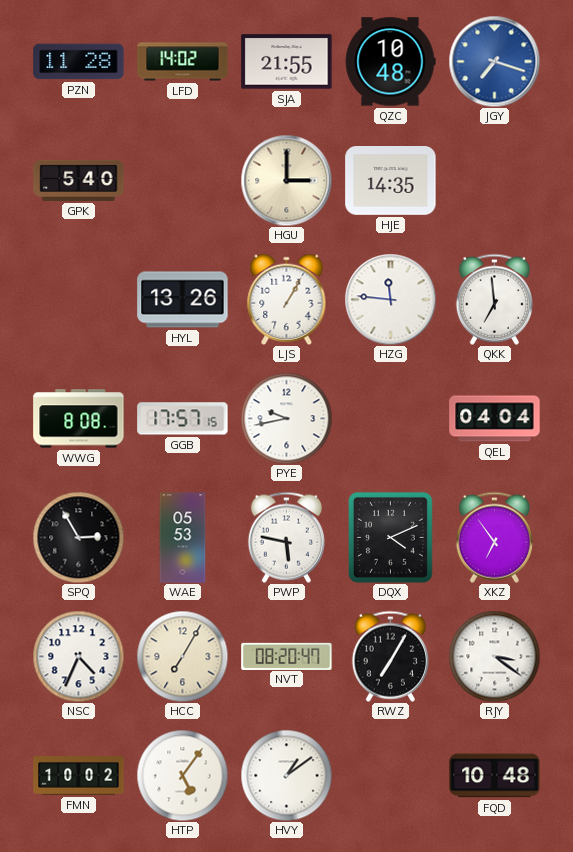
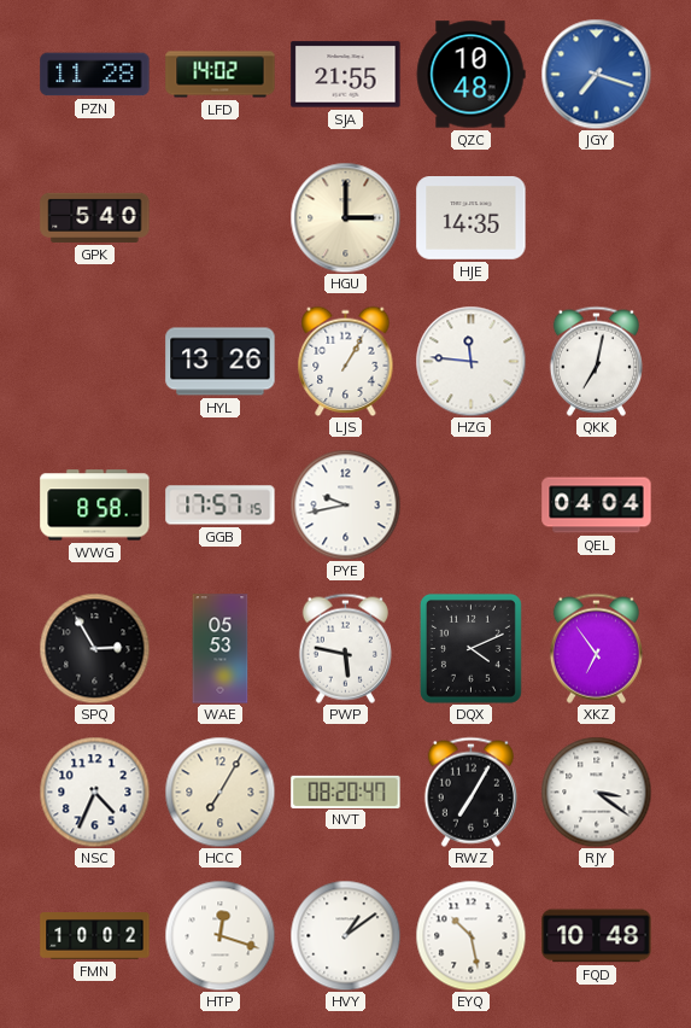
QKK: 6:59 -> 7:02 (596, 361)
WWG: 8:08 -> 8:58 (95, 506)
HTP: 5:06 -> 12:18 (219, 935)
EYQ: none -> 10:28 (470, 935)
